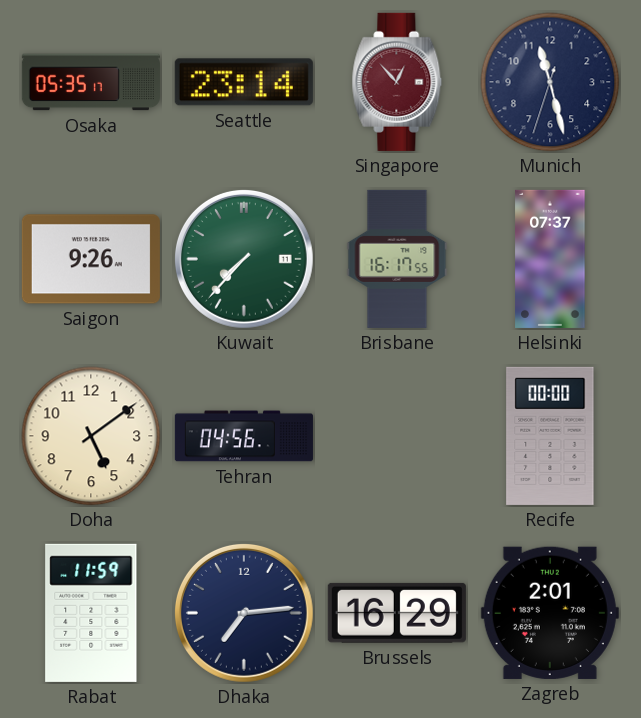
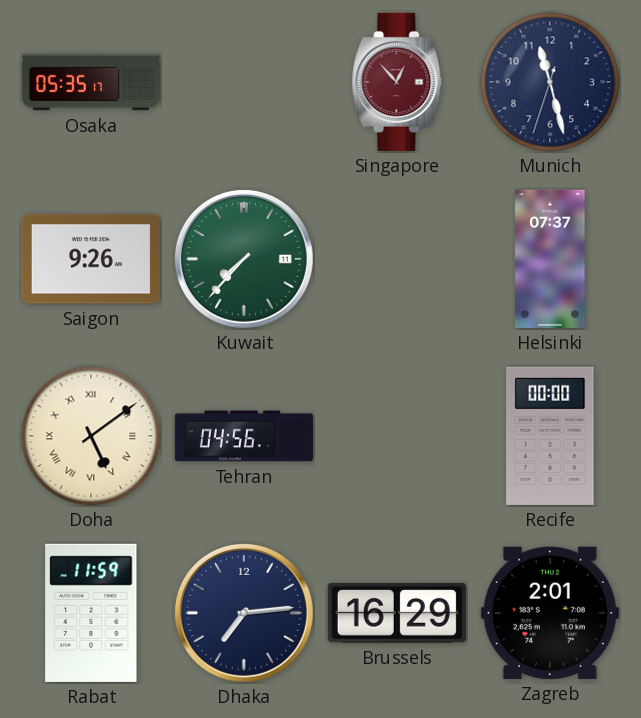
Seattle: 23:14 -> none (244, 82)
Brisbane: 16:17 -> none (397, 259)
Doha numerals: Arabic -> Roman (91, 436)
